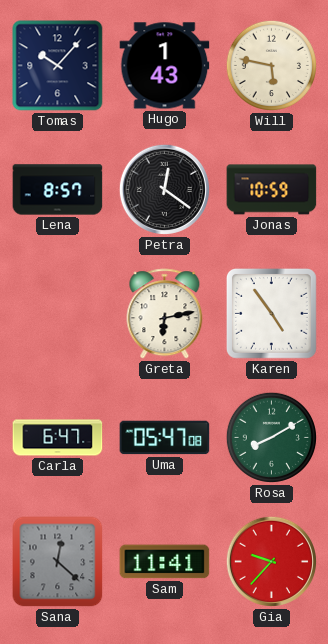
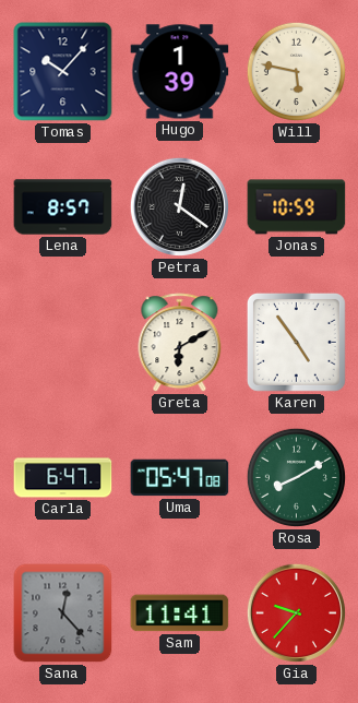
Hugo: 1:43 -> 1:39 (180, 72)
Greta: 6:13 -> 6:10 (180, 343)
Sana: 12:22 -> 12:23 (63, 613)
